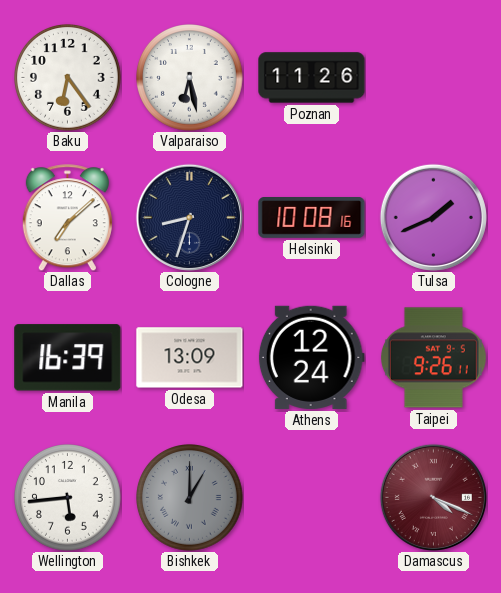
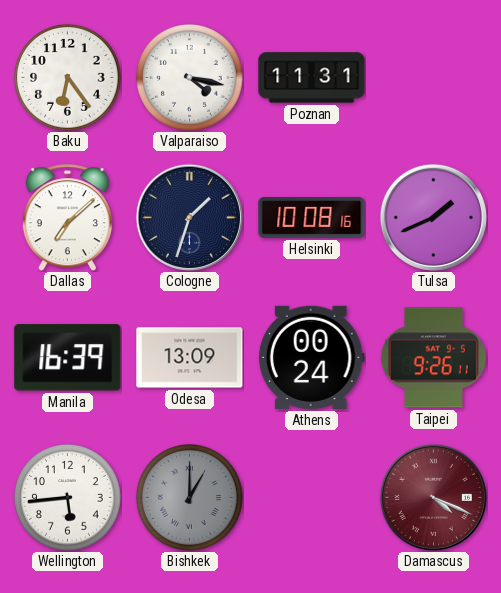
Valparaiso: 6:28 -> 4:17 (190, 78)
Poznan: 11:26 -> 11:31 (312, 78)
Cologne: 8:33 -> 1:33 (189, 217)
Athens: 12:24 -> 00:24 (311, 357)
